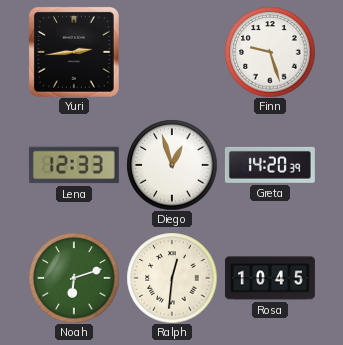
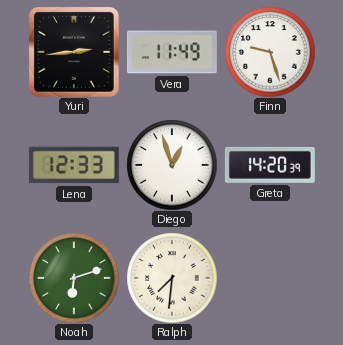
Vera: none -> 11:49 (172, 52)
Ralph: 12:31 -> 7:31 (172, 278)
Rosa: 10:45 -> none (270, 278)
